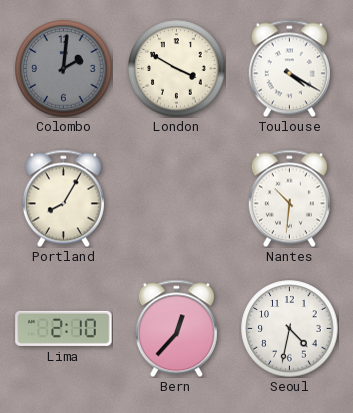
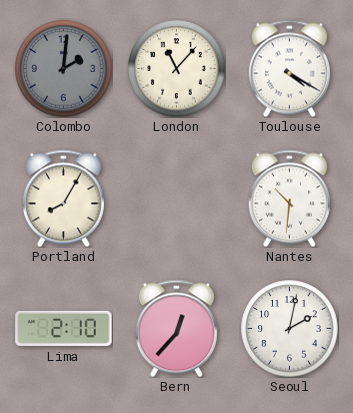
London: 3:50 -> 11:07 (177, 69)
Seoul: 4:32 -> 2:02 (290, 329)
